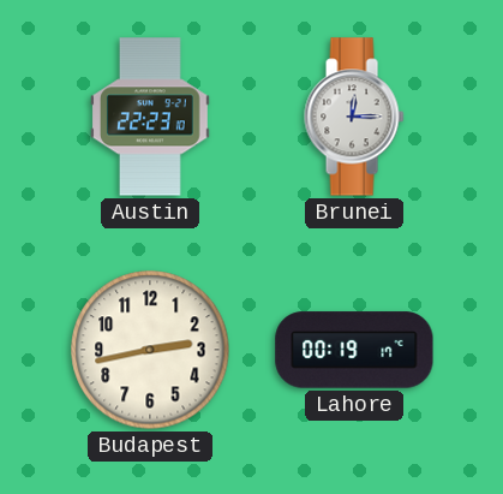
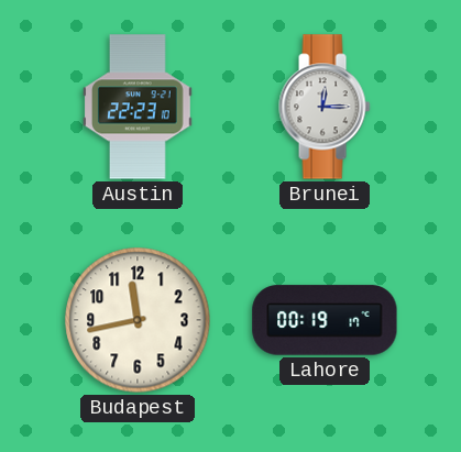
Budapest: 2:43 -> 11:43 (138, 320)
